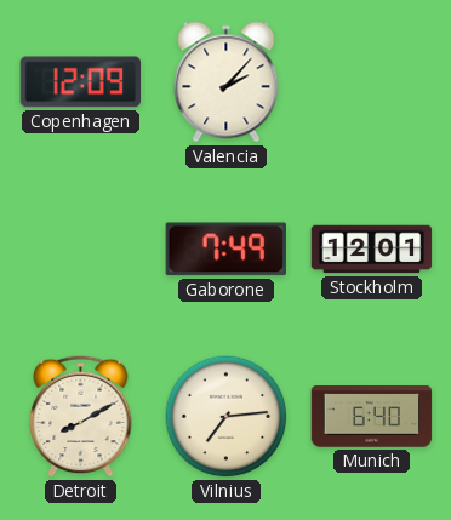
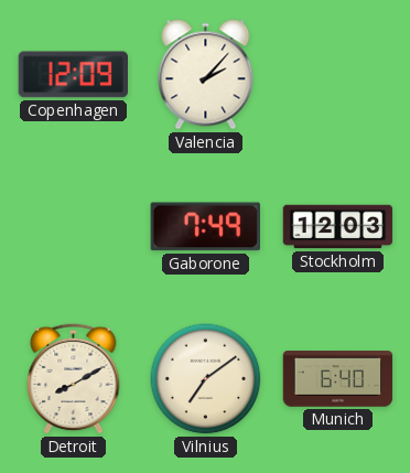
Stockholm: 12:01 -> 12:03 (338, 227)
Vilnius: 7:14 -> 7:09 (206, 379)
